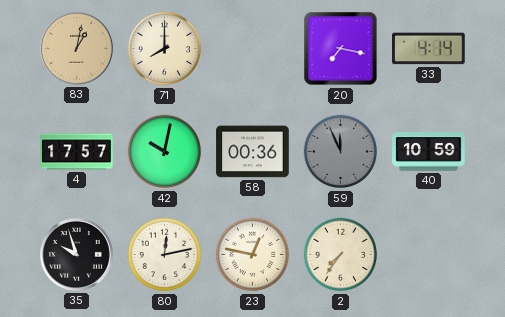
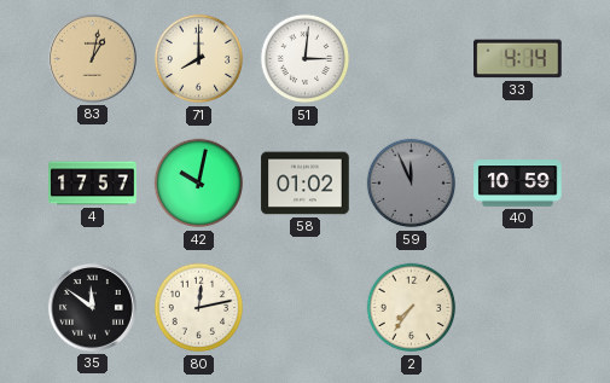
51: none -> 3:01 (306, 59)
20: 7:17 -> none (341, 49)
58: 00:36 -> 01:02 (306, 184)
35: 9:57 -> 11:51 (93, 308)
23: 12:47 -> none (253, 255)
